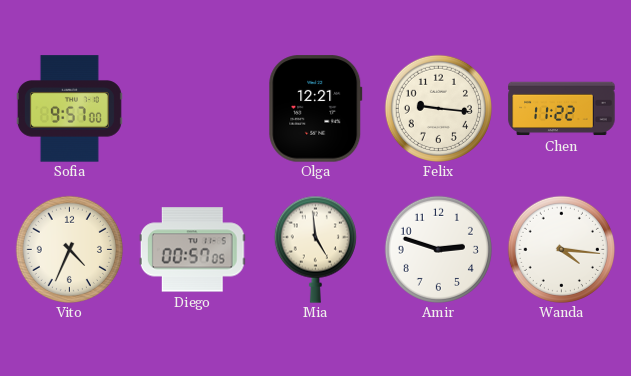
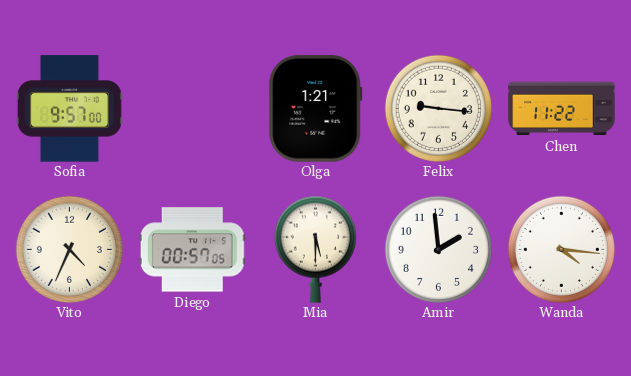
Olga: 12:21 -> 1:21 (316, 109)
Mia: 4:59 -> 5:30 (315, 249)
Amir: 2:48 -> 1:59 (438, 249)
